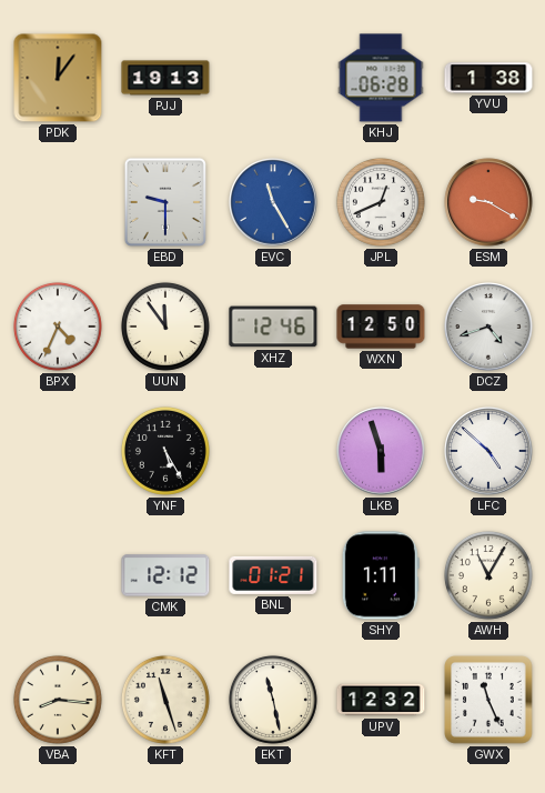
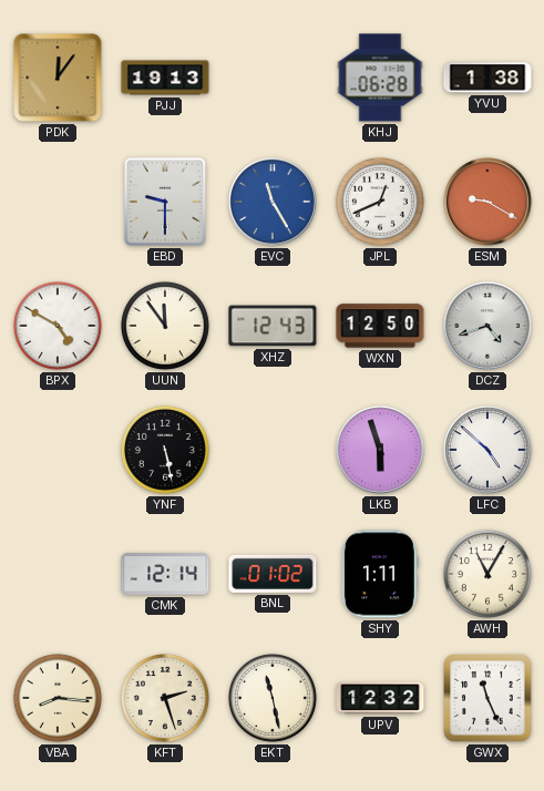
BPX: 4:34 -> 4:50 (58, 326)
XHZ: 12:46 -> 12:43 (273, 326)
YNF: 5:25 -> 5:28 (165, 450)
CMK: 12:12 -> 12:14 (165, 574)
BNL: 01:21 -> 01:02 (273, 574)
KFT: 11:27 -> 2:27 (165, 698)
